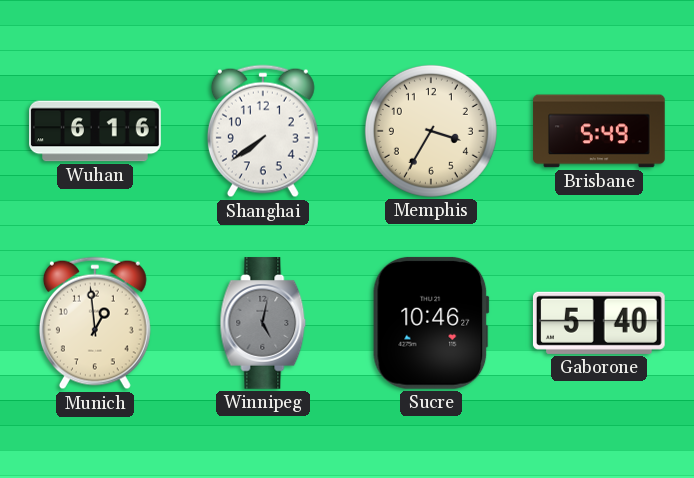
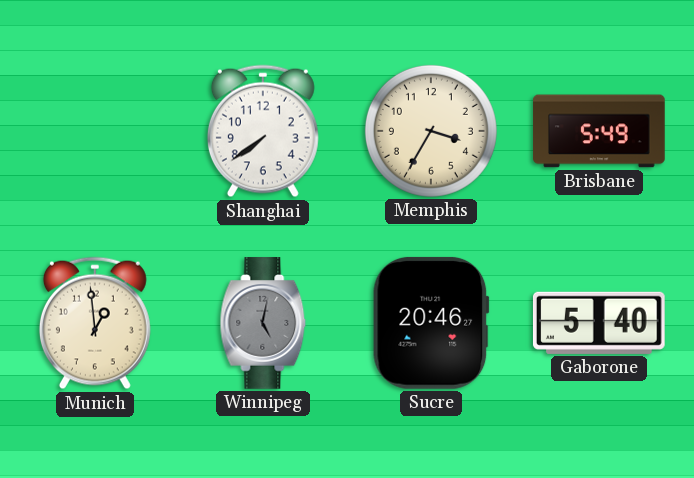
Wuhan: 6:16 -> none (95, 131)
Sucre: 10:46 -> 20:46 (431, 323)
